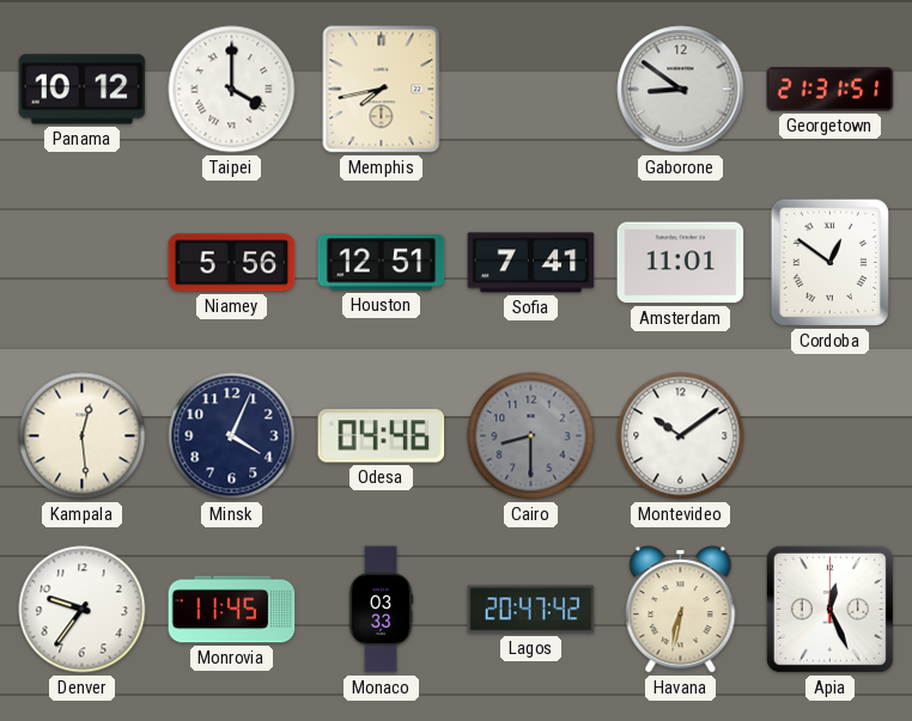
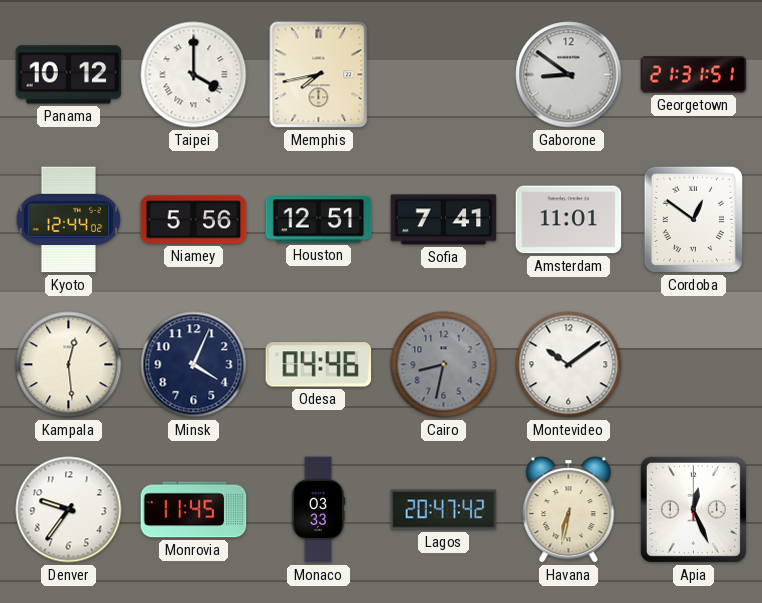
Kyoto: none -> 12:44 (69, 220)
Cairo: 8:30 -> 8:32 (444, 365)
